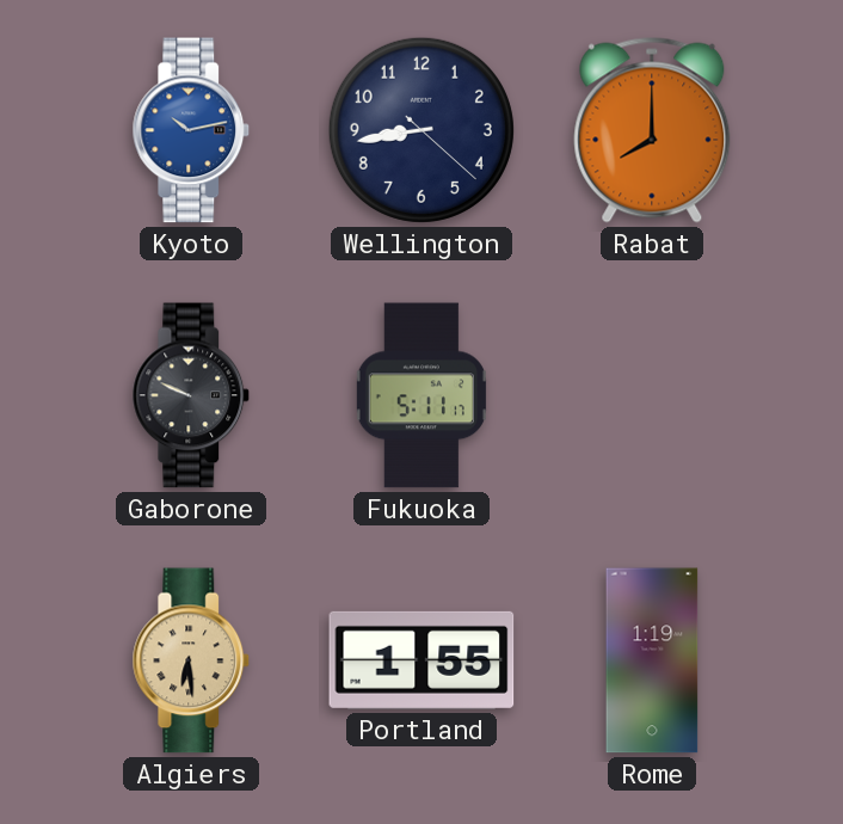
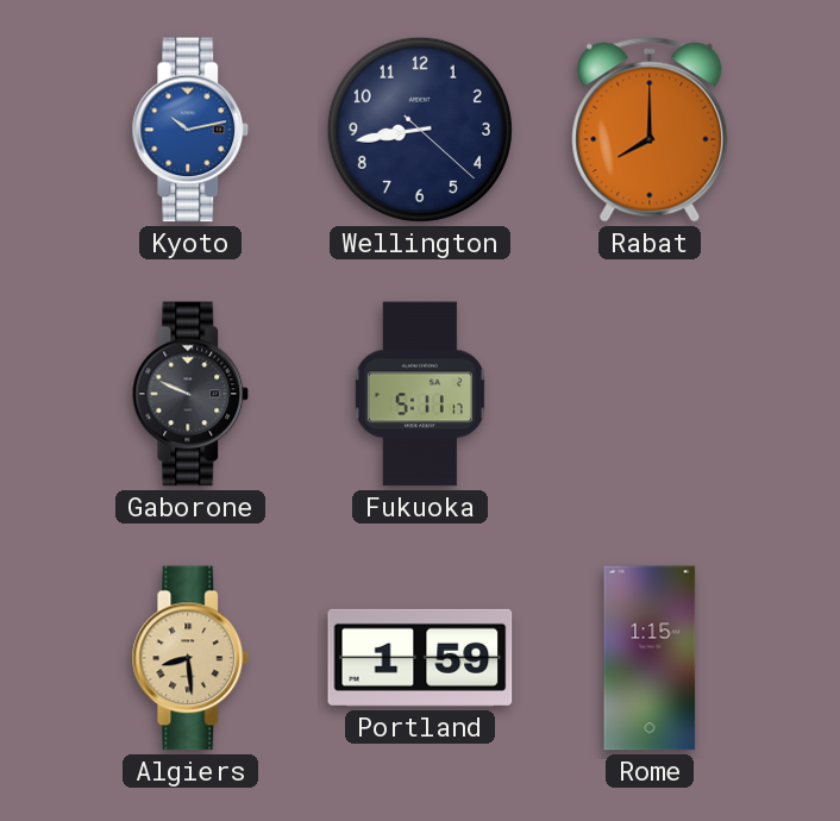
Algiers: 6:29 -> 8:29 (190, 658)
Portland: 1:55 -> 1:59 (420, 658)
Rome: 1:19 -> 1:15 (650, 658)
